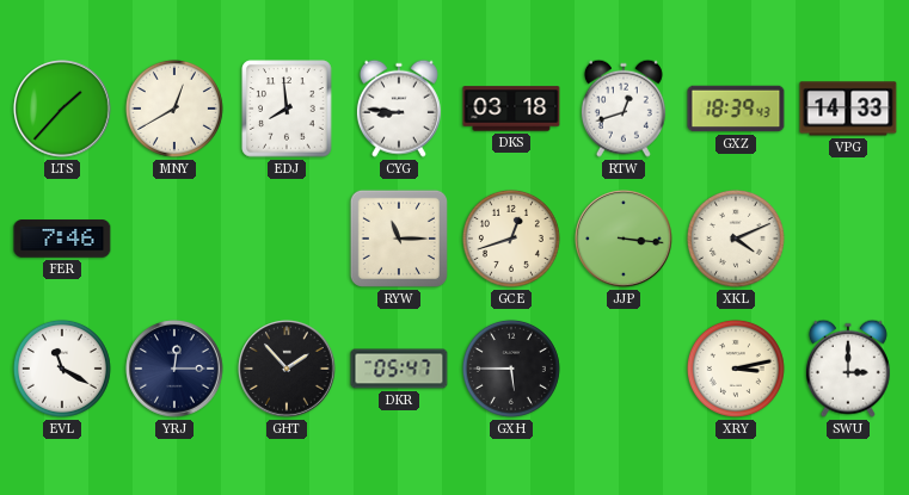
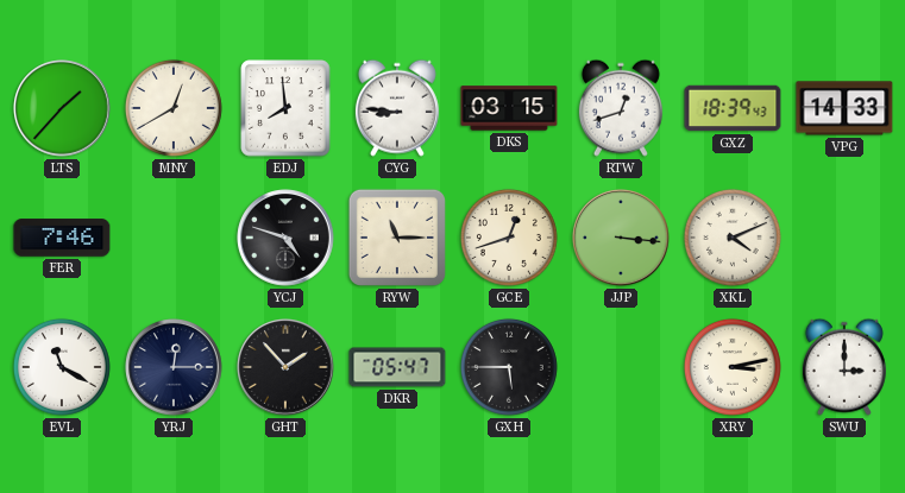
DKS: 03:18 -> 03:15 (509, 108)
YCJ: none -> 4:48 (285, 238)
